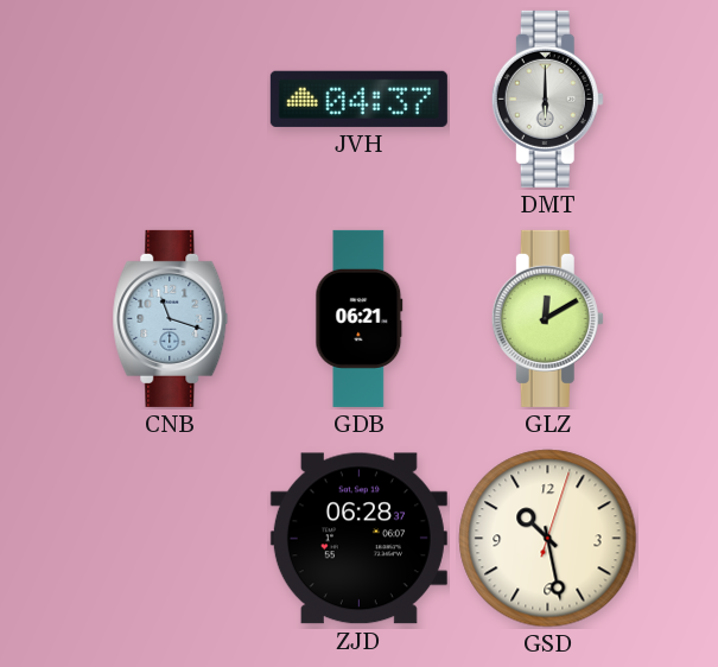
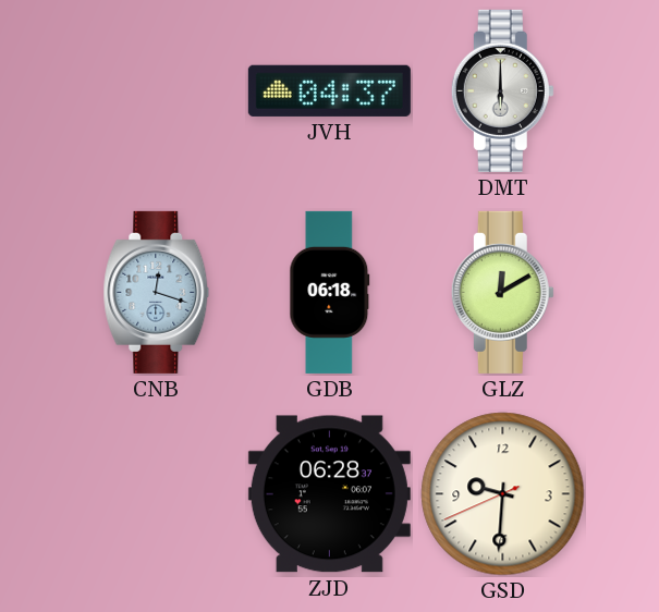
CNB: 11:18 -> 12:18 (157, 292)
GDB: 06:21 -> 06:18 (330, 292)
GSD: 10:28 -> 9:30 (503, 494)
